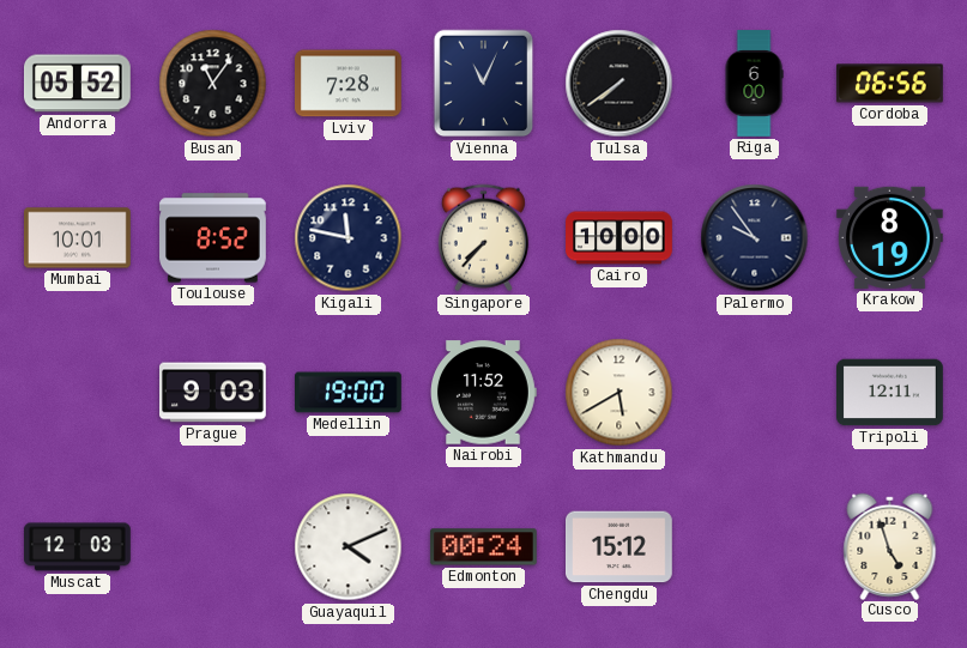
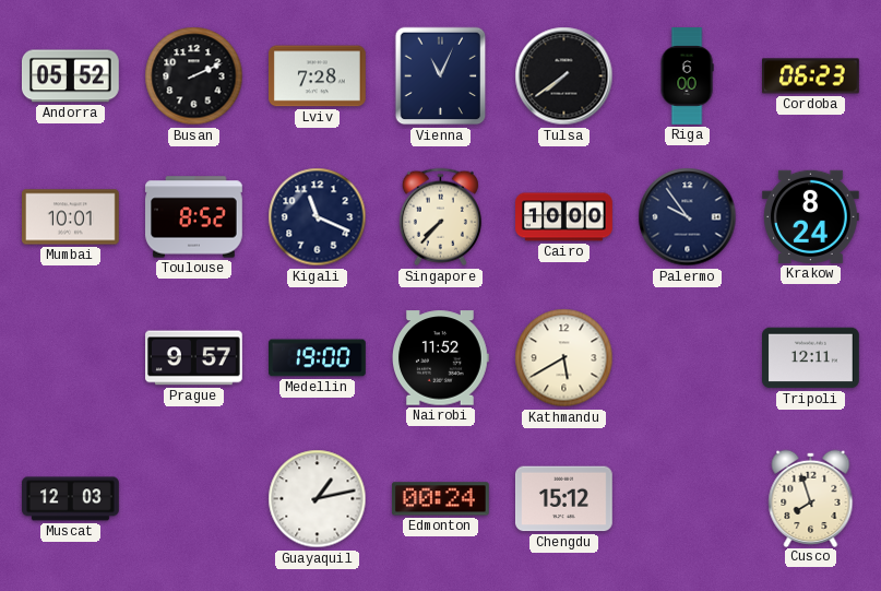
Busan: 11:06 -> 2:11 (194, 76)
Cordoba: 06:56 -> 06:23 (811, 76)
Kigali: 11:47 -> 11:19 (318, 217)
Krakow: 8:19 -> 8:24 (811, 216)
Prague: 9:03 -> 9:57 (194, 358)
Guayaquil: 4:11 -> 1:13 (318, 499)
Cusco: 4:57 -> 7:57 (811, 498)
